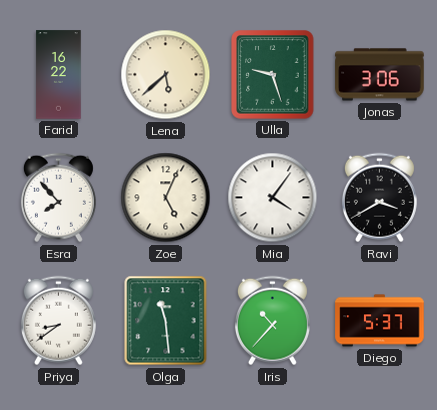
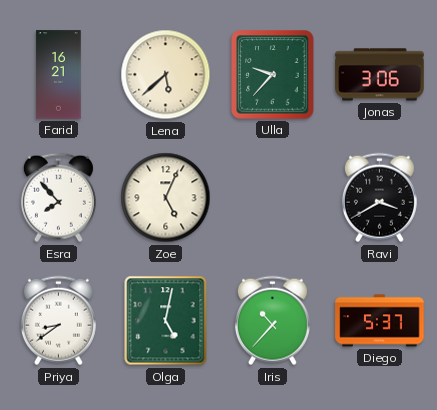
Farid: 16:22 -> 16:21 (59, 75)
Ulla: 9:27 -> 9:37 (273, 75)
Mia: 4:06 -> none (273, 198)
Olga: 11:29 -> 5:02 (166, 321)
